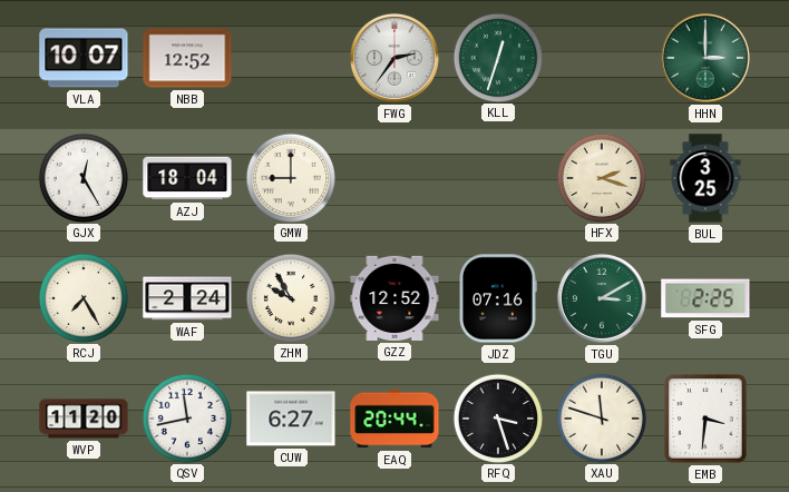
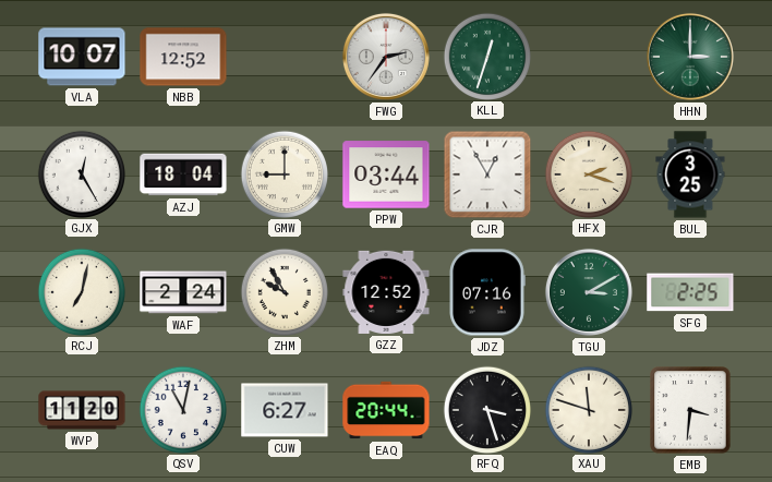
PPW: none -> 03:44 (386, 174)
CJR: none -> 12:55 (487, 174)
RCJ: 7:25 -> 7:02 (81, 291)
QSV: 11:43 -> 11:02 (182, 409)
